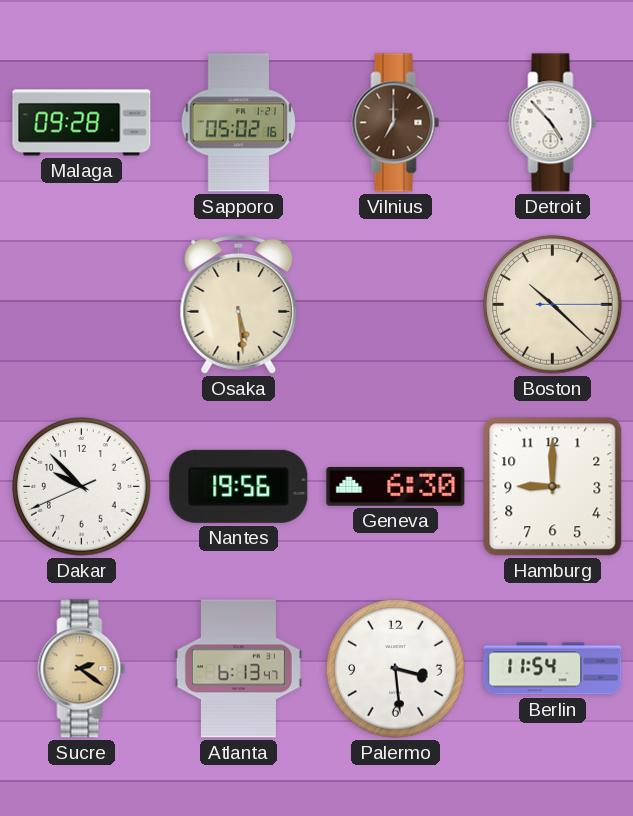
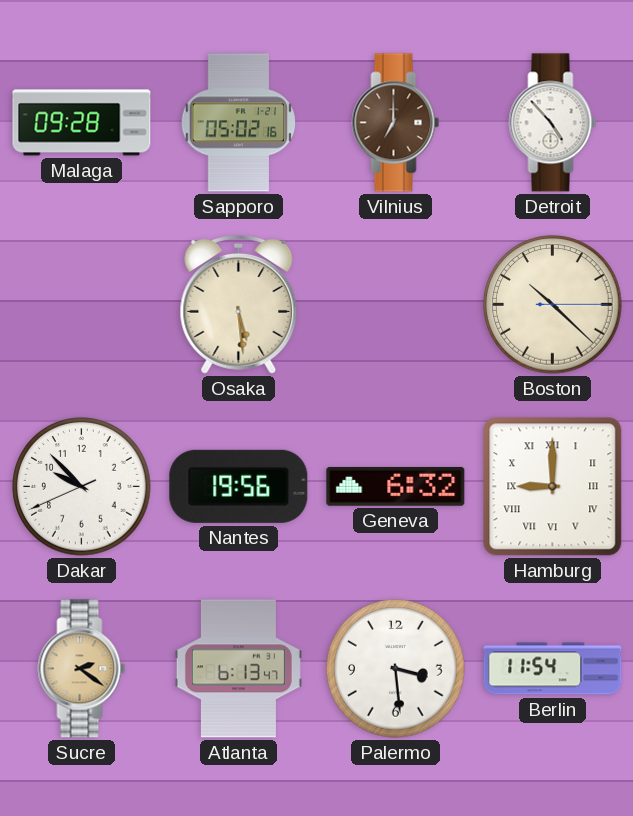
Geneva: 6:30 -> 6:32 (396, 487)
Hamburg numerals: Arabic -> Roman (553, 487)
